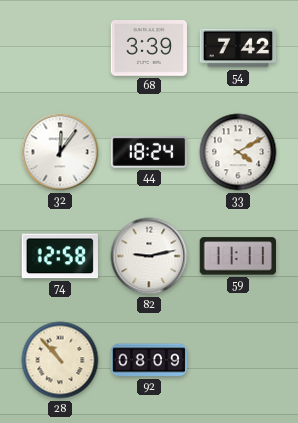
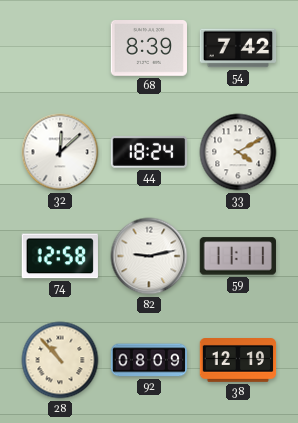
68: 3:39 -> 8:39 (148, 49)
32: 12:06 -> 12:08 (60, 152)
38: none -> 12:19 (238, 361)
